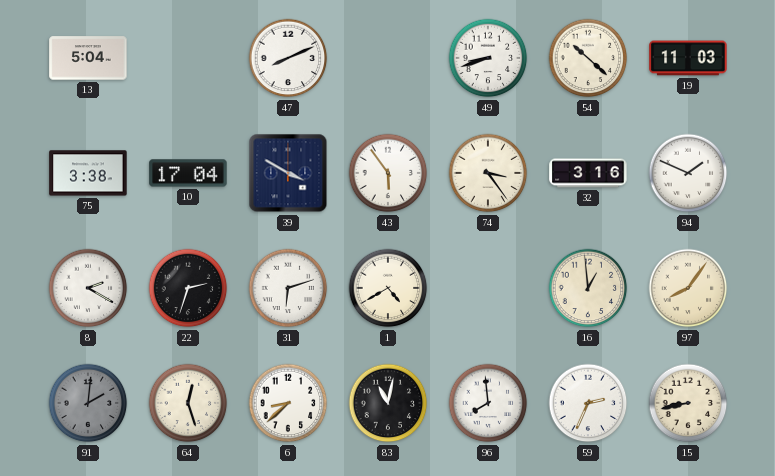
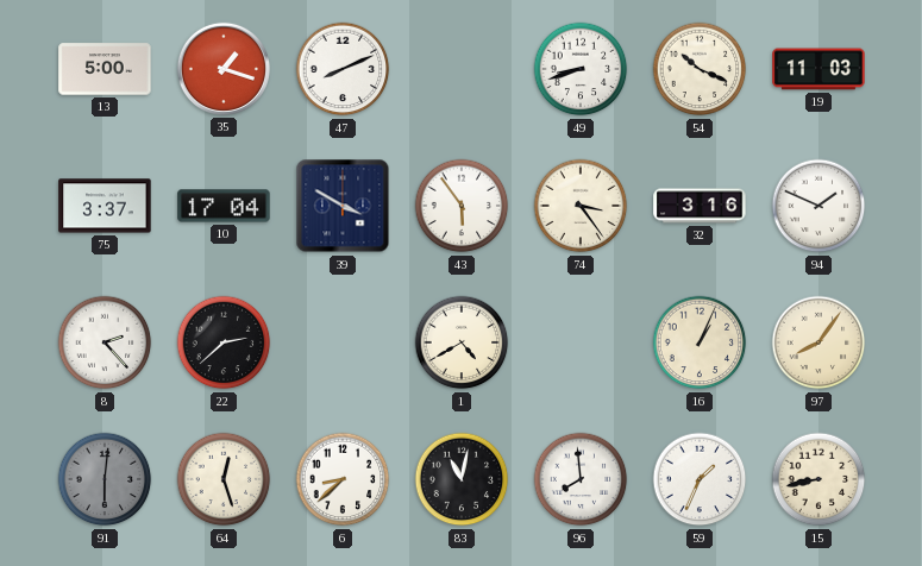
13: 5:04 -> 5:00 (105, 69)
35: none -> 1:18 (224, 69)
54: 10:22 -> 10:19 (700, 69)
75: 3:38 -> 3:37 (105, 206)
8: 2:20 -> 2:23 (105, 342)
22: 2:33 -> 2:38 (224, 342)
31: 6:12 -> none (288, 288)
16: 12:59 -> 1:04 (700, 342)
91: 2:01 -> 6:01 (105, 479)
59: 2:34 -> 1:34 (700, 479)
